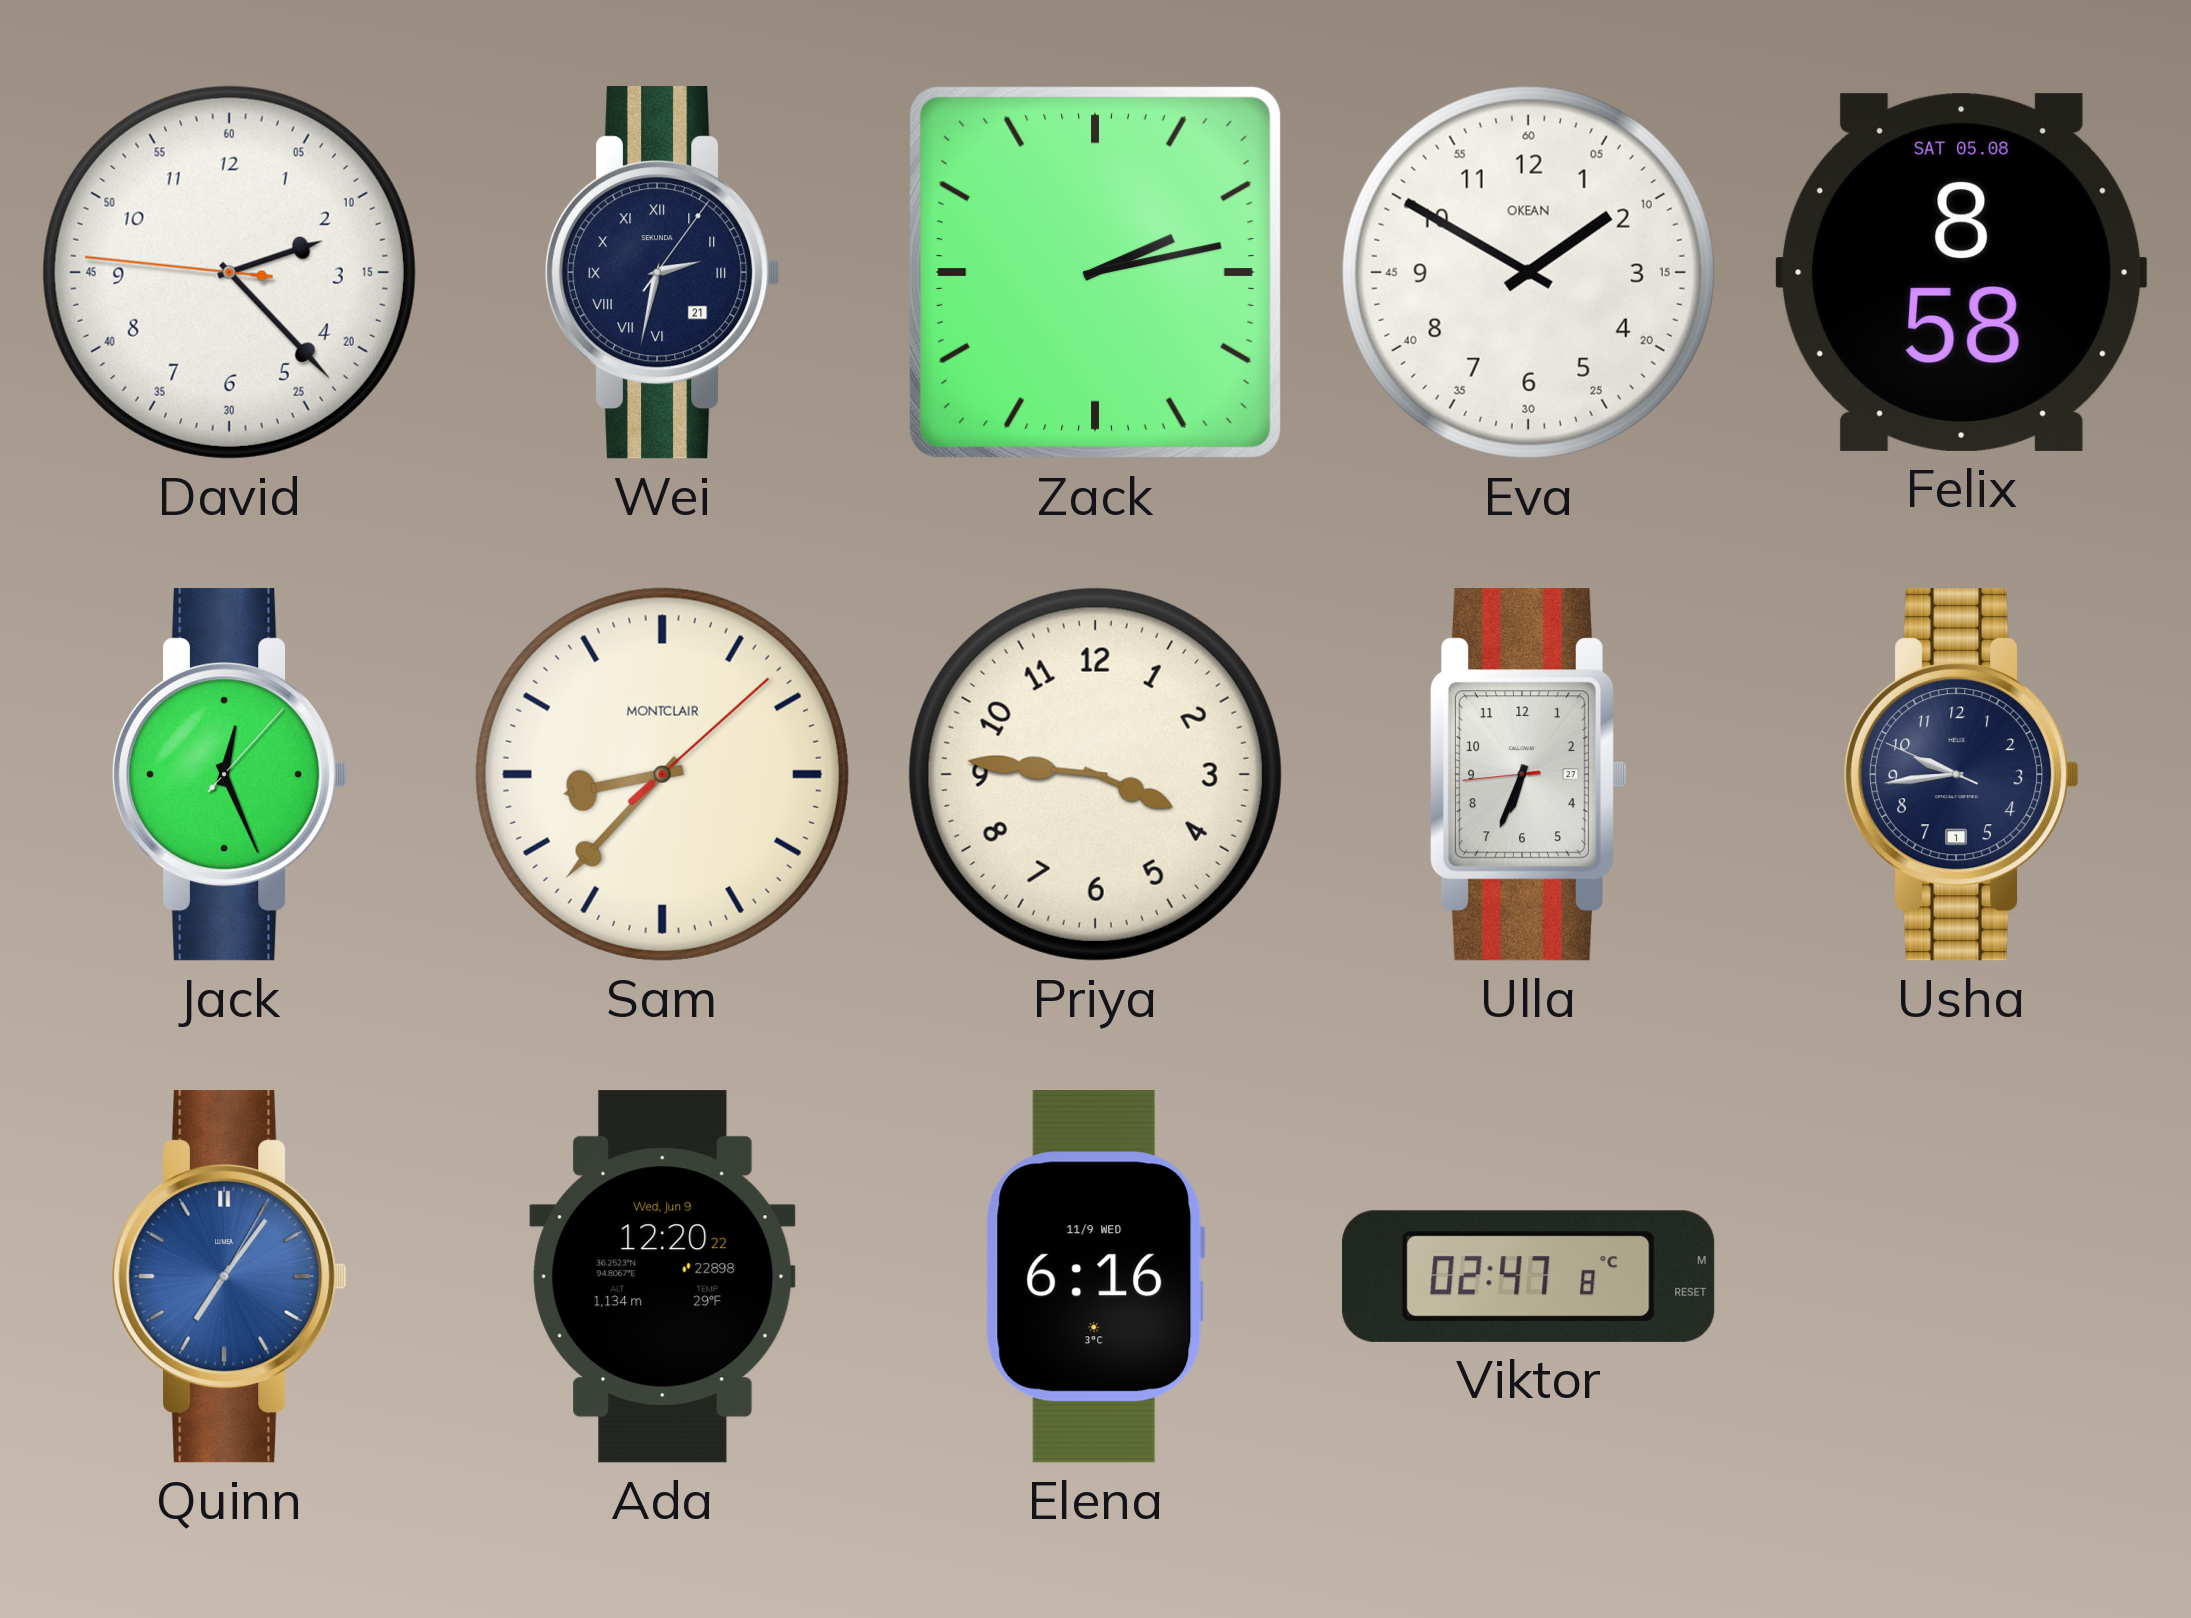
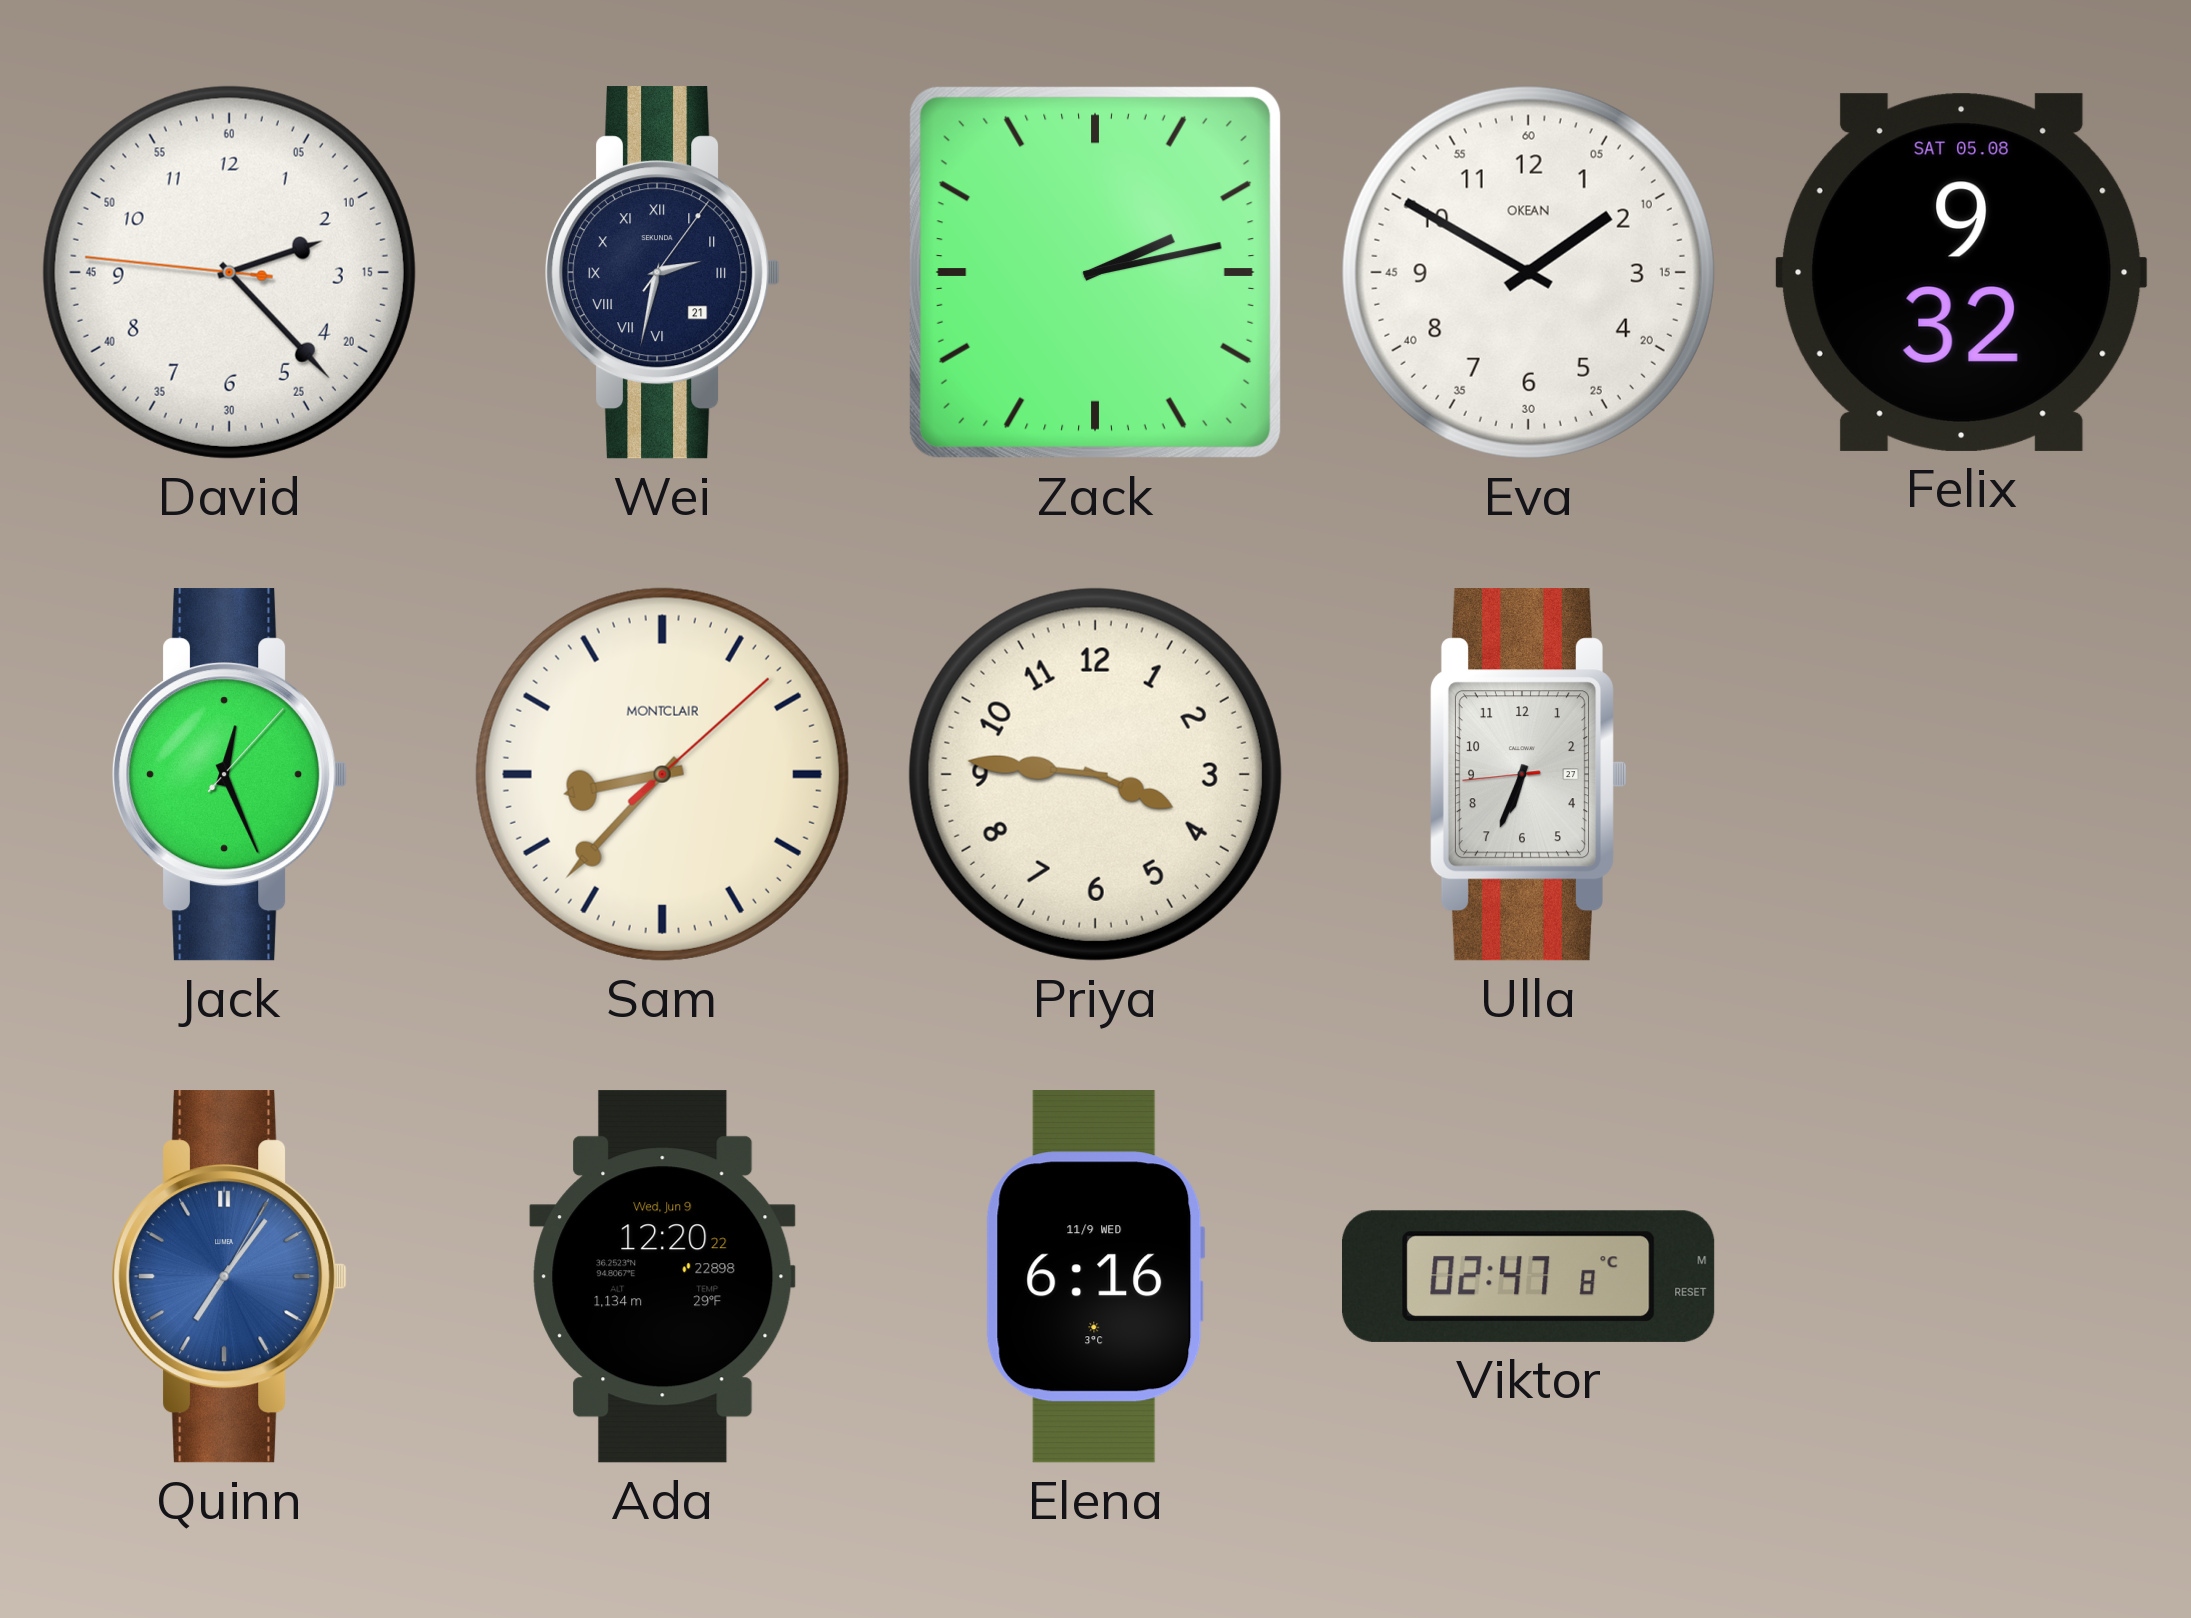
Felix: 8:58 -> 9:32 (1961, 272)
Usha: 9:43 -> none (1963, 775)
